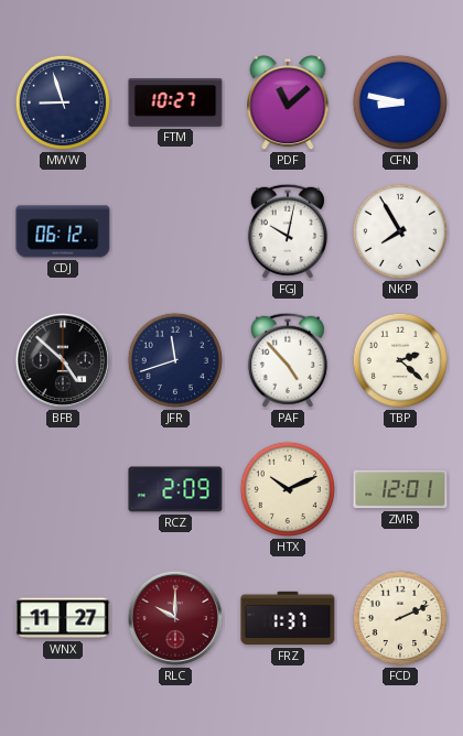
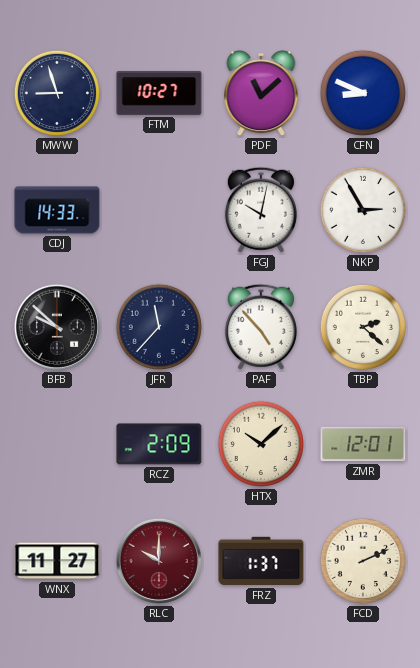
CFN: 8:47 -> 8:49 (363, 93)
CDJ: 06:12 -> 14:33 (57, 210)
NKP: 7:55 -> 2:55 (363, 210)
BFB: 4:52 -> 9:52 (57, 327)
JFR: 11:42 -> 11:37 (159, 327)
HTX: 10:11 -> 10:08 (261, 444)
